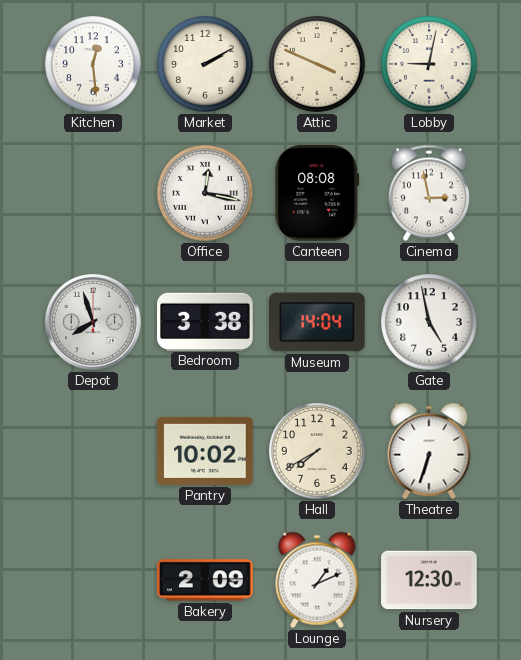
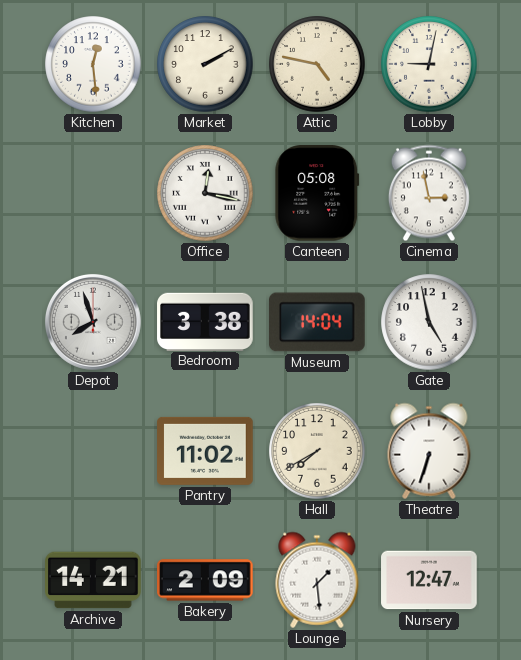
Attic: 3:49 -> 4:47 (317, 64)
Canteen: 08:08 -> 05:08 (317, 194)
Pantry: 10:02 -> 11:02 (205, 451)
Archive: none -> 14:21 (93, 580)
Lounge: 1:11 -> 1:29 (317, 580)
Nursery: 12:30 -> 12:47 (429, 580)
